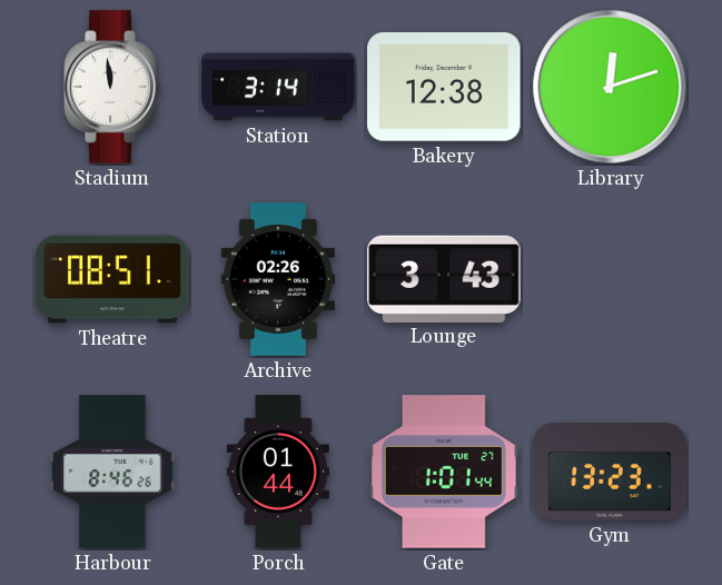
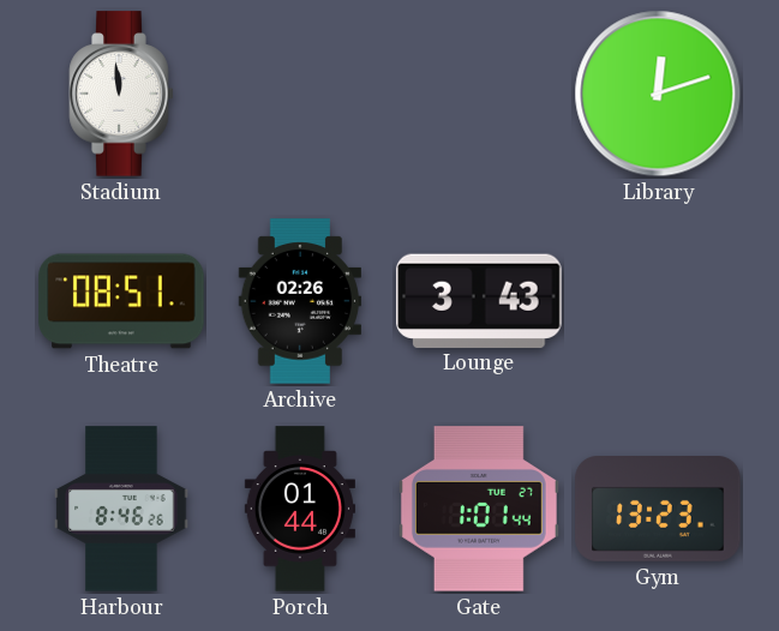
Station: 3:14 -> none (278, 87)
Bakery: 12:38 -> none (444, 88)
